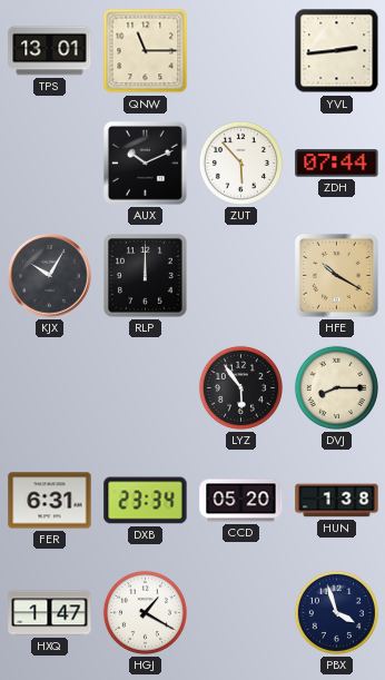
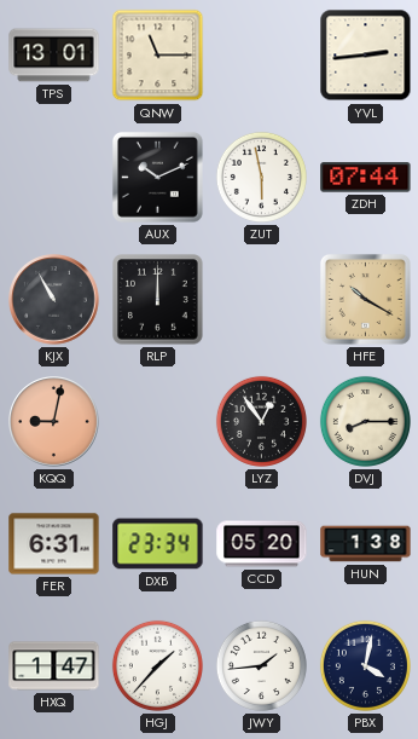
ZUT: 5:53 -> 5:58 (261, 177)
KJX: 10:05 -> 10:55 (54, 300)
KQQ: none -> 9:02 (54, 422)
LYZ: 5:54 -> 12:54 (261, 421)
HGJ: 1:20 -> 1:37 (157, 665)
JWY: none -> 1:44 (261, 665)
PBX: 3:57 -> 4:02 (365, 665)
